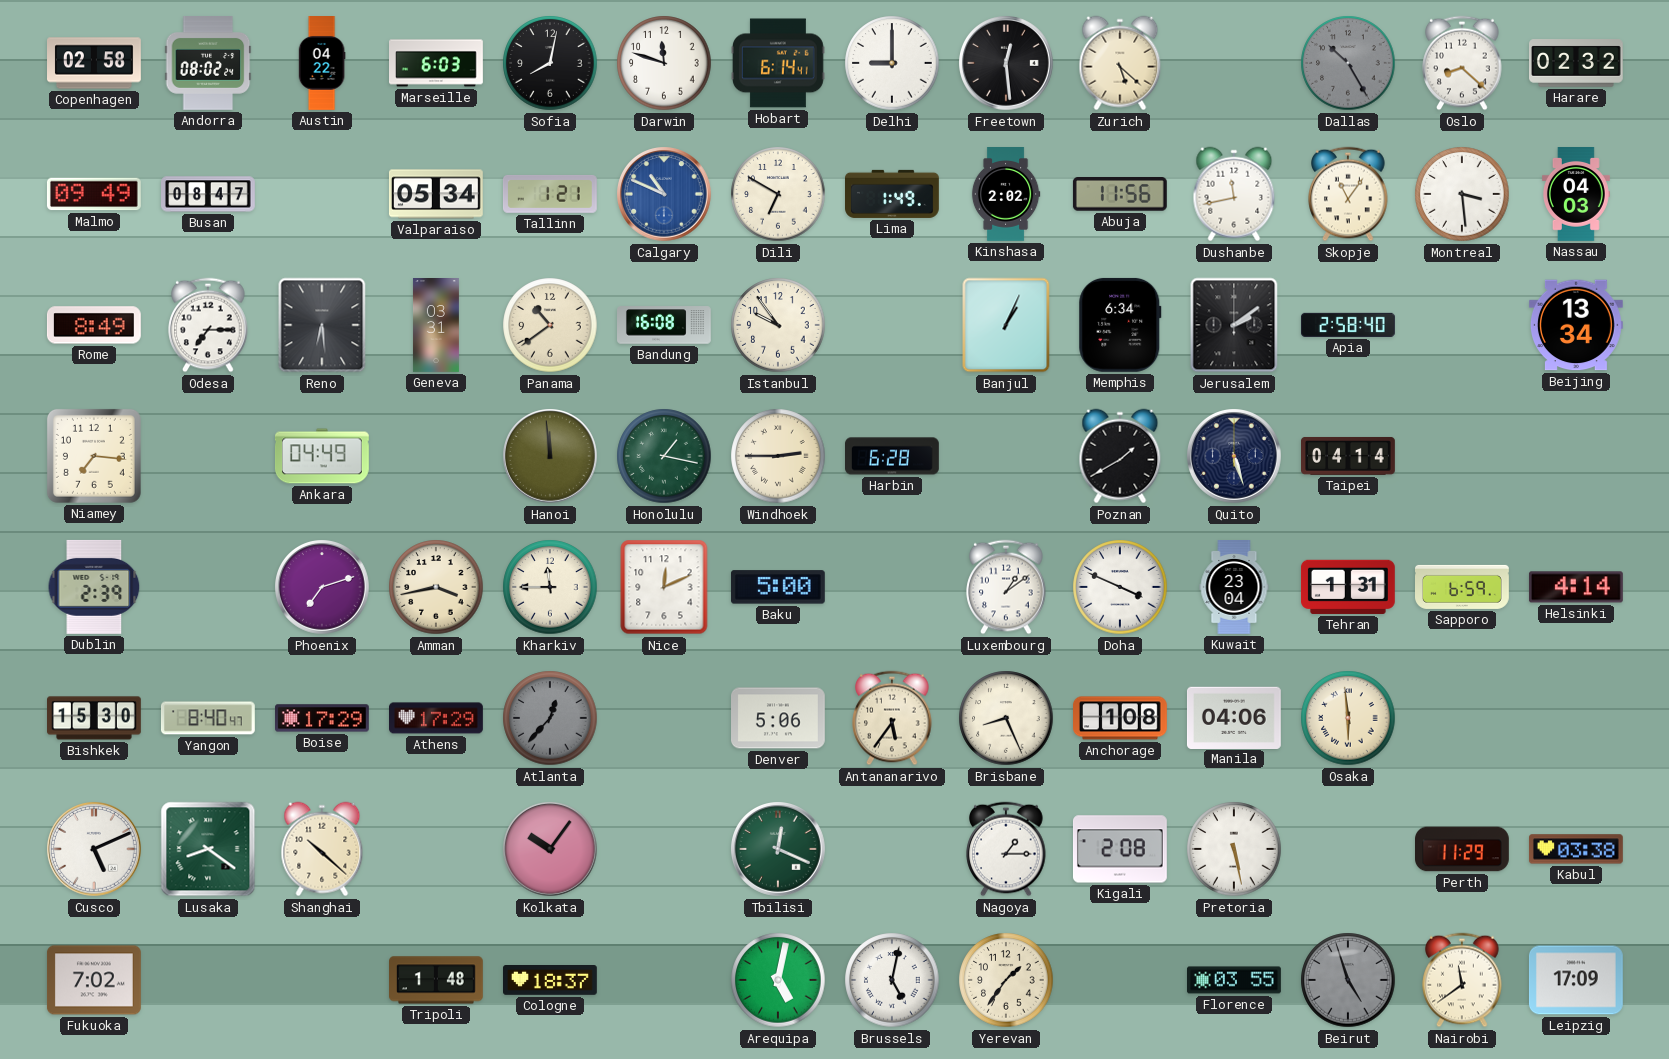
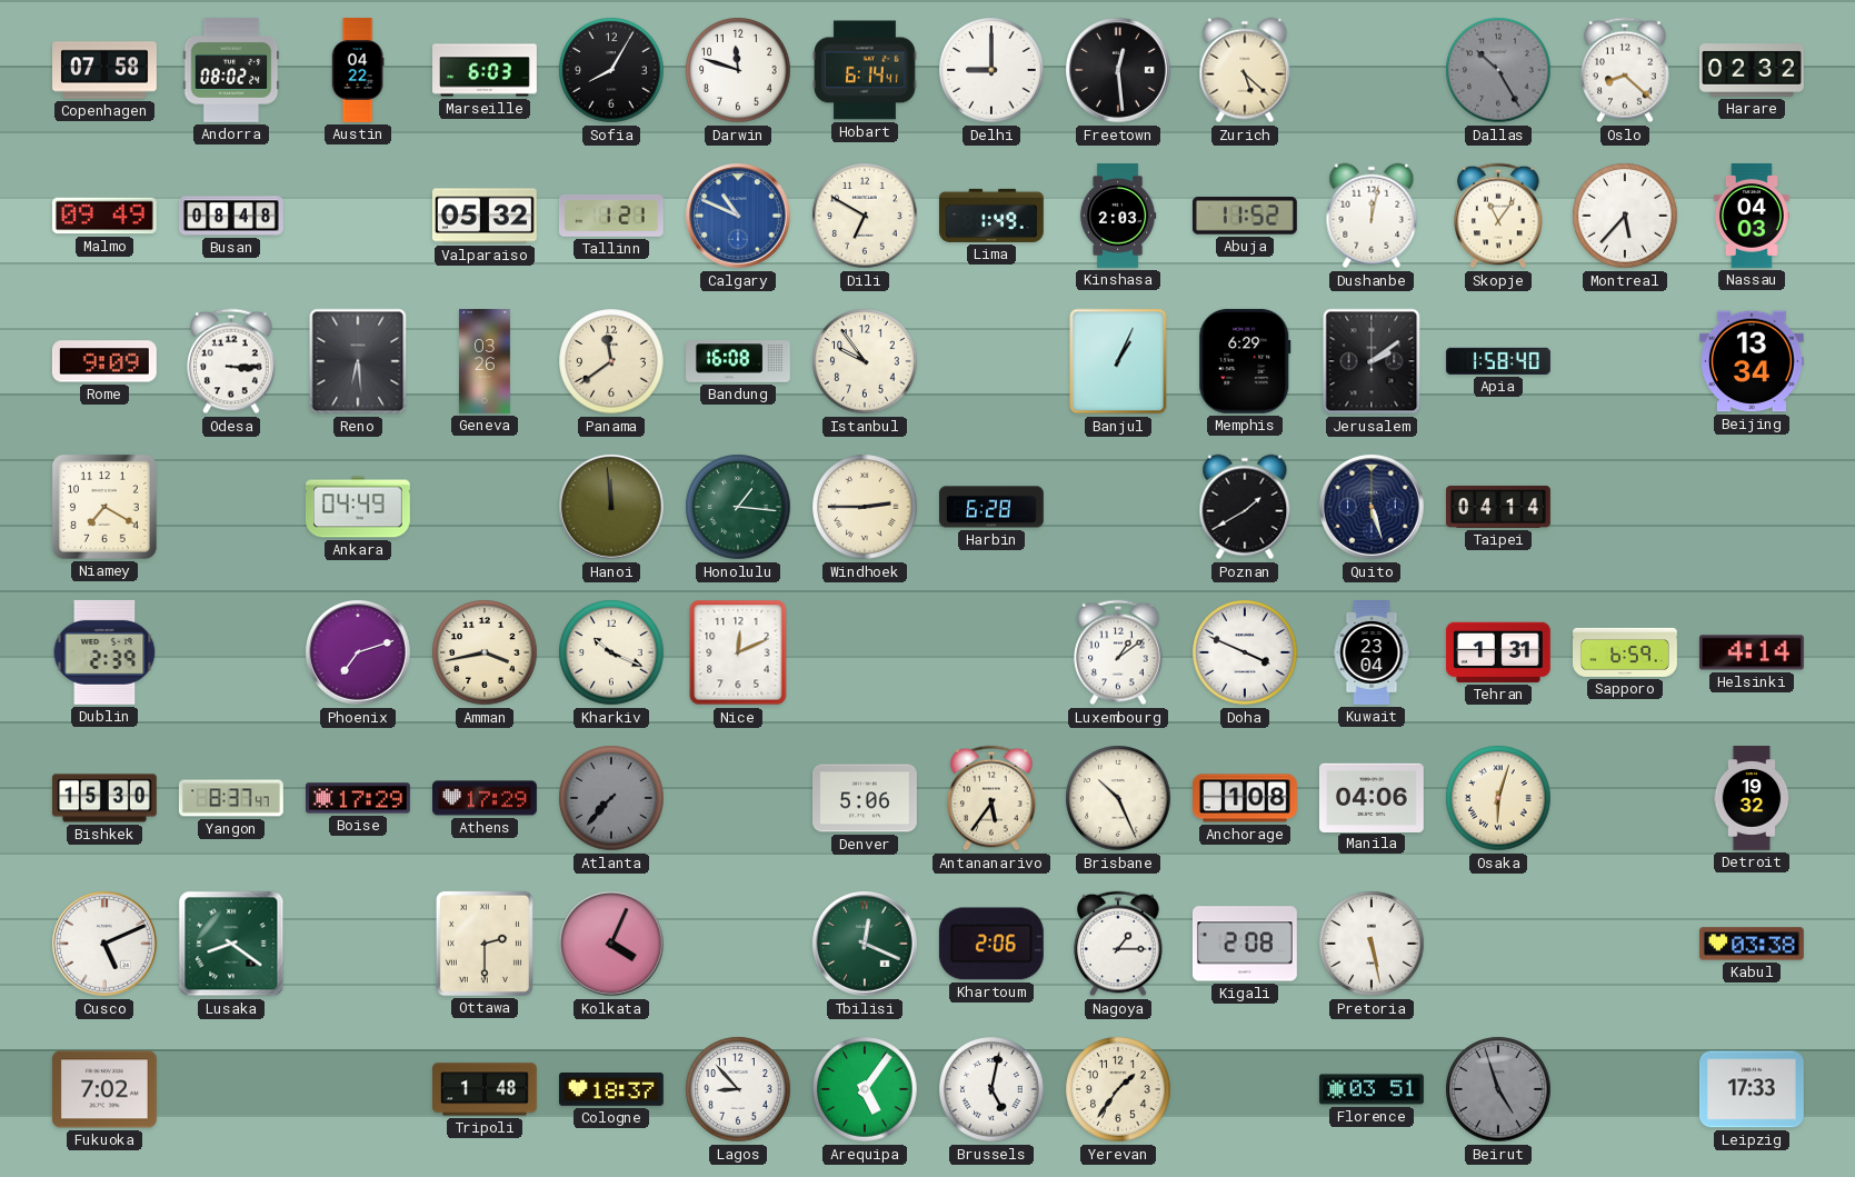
Copenhagen: 02:58 -> 07:58 (106, 70)
Sofia: 8:02 -> 8:05 (611, 70)
Busan: 08:47 -> 08:48 (232, 216)
Valparaiso: 05:34 -> 05:32 (485, 216)
Kinshasa: 2:02 -> 2:03 (1118, 217)
Abuja: 11:56 -> 11:52 (1245, 216)
Dushanbe: 11:43 -> 12:02 (1372, 216)
Montreal: 3:29 -> 5:37 (1625, 216)
Rome: 8:49 -> 9:09 (104, 361)
Odesa: 7:15 -> 3:15 (231, 361)
Geneva: 03:31 -> 03:26 (485, 362)
Panama: 10:39 -> 11:39 (611, 361)
Memphis: 6:34 -> 6:29 (1245, 361)
Apia: 2:58 -> 1:58 (1498, 361)
Niamey: 7:16 -> 7:20 (104, 507)
Honolulu: 1:17 -> 1:16 (738, 507)
Kharkiv: 11:45 -> 10:19 (611, 652)
Baku: 5:00 -> none (778, 587)
Yangon: 8:40 -> 8:37 (231, 798)
Atlanta: 12:37 -> 7:37 (611, 798)
Brisbane: 8:26 -> 10:26 (1118, 798)
Osaka: 5:59 -> 6:03 (1498, 798)
Detroit: none -> 19:32 (1752, 799)
Shanghai: 10:22 -> none (322, 849)
Ottawa: none -> 2:30 (485, 944)
Kolkata: 10:06 -> 4:04 (612, 945)
Khartoum: none -> 2:06 (991, 944)
Perth: 11:29 -> none (1463, 849)
Lagos: none -> 8:53 (738, 1089)
Arequipa: 5:02 -> 5:06 (865, 1089)
Florence: 03:55 -> 03:51 (1373, 1089)
Nairobi: 11:39 -> none (1462, 980)
Leipzig: 17:09 -> 17:33 (1752, 1089)
